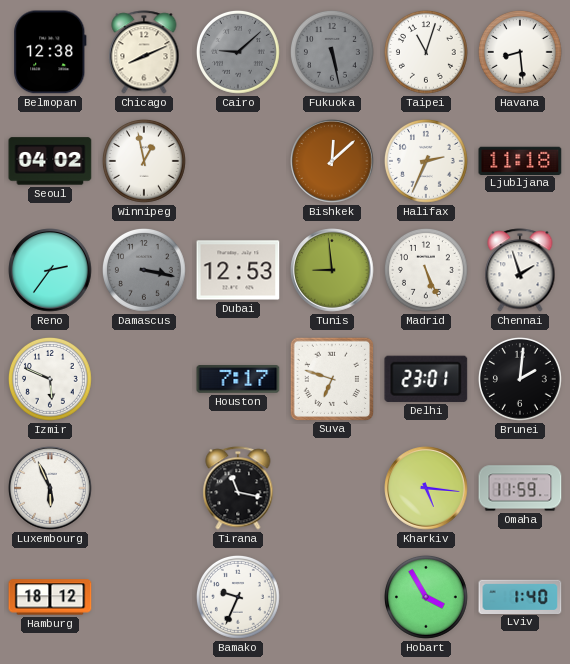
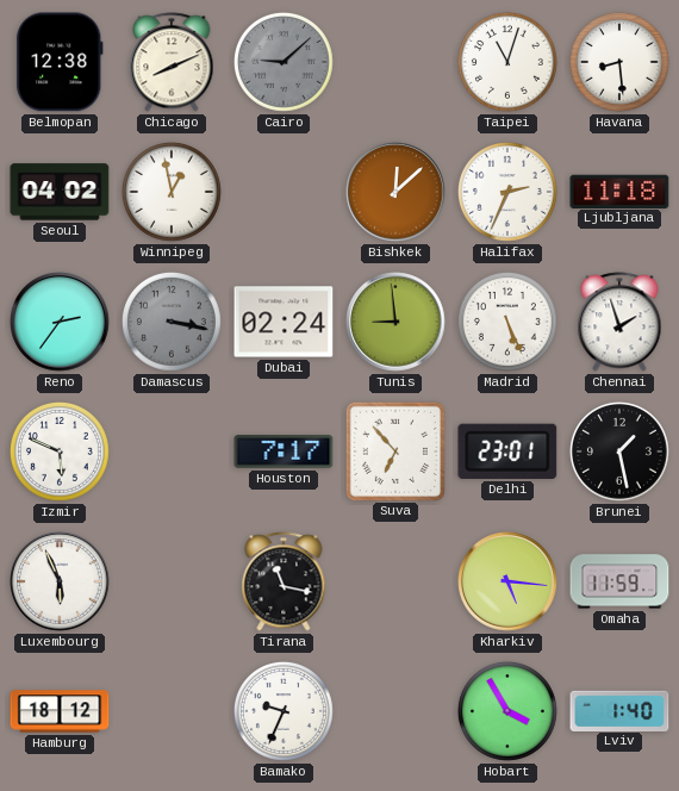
Fukuoka: 5:28 -> none (332, 52)
Dubai: 12:53 -> 02:24 (284, 322)
Suva: 6:48 -> 6:53 (394, 450)
Brunei: 2:01 -> 1:28 (619, 451)
